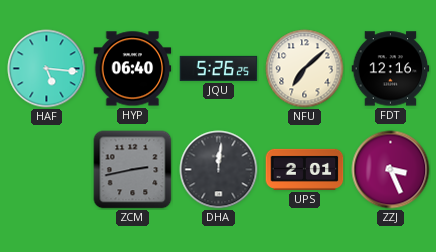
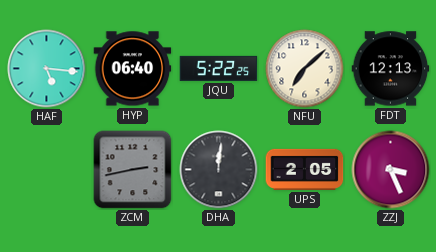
JQU: 5:26 -> 5:22 (219, 68)
FDT: 12:16 -> 12:13 (391, 69)
UPS: 2:01 -> 2:05 (305, 169)
